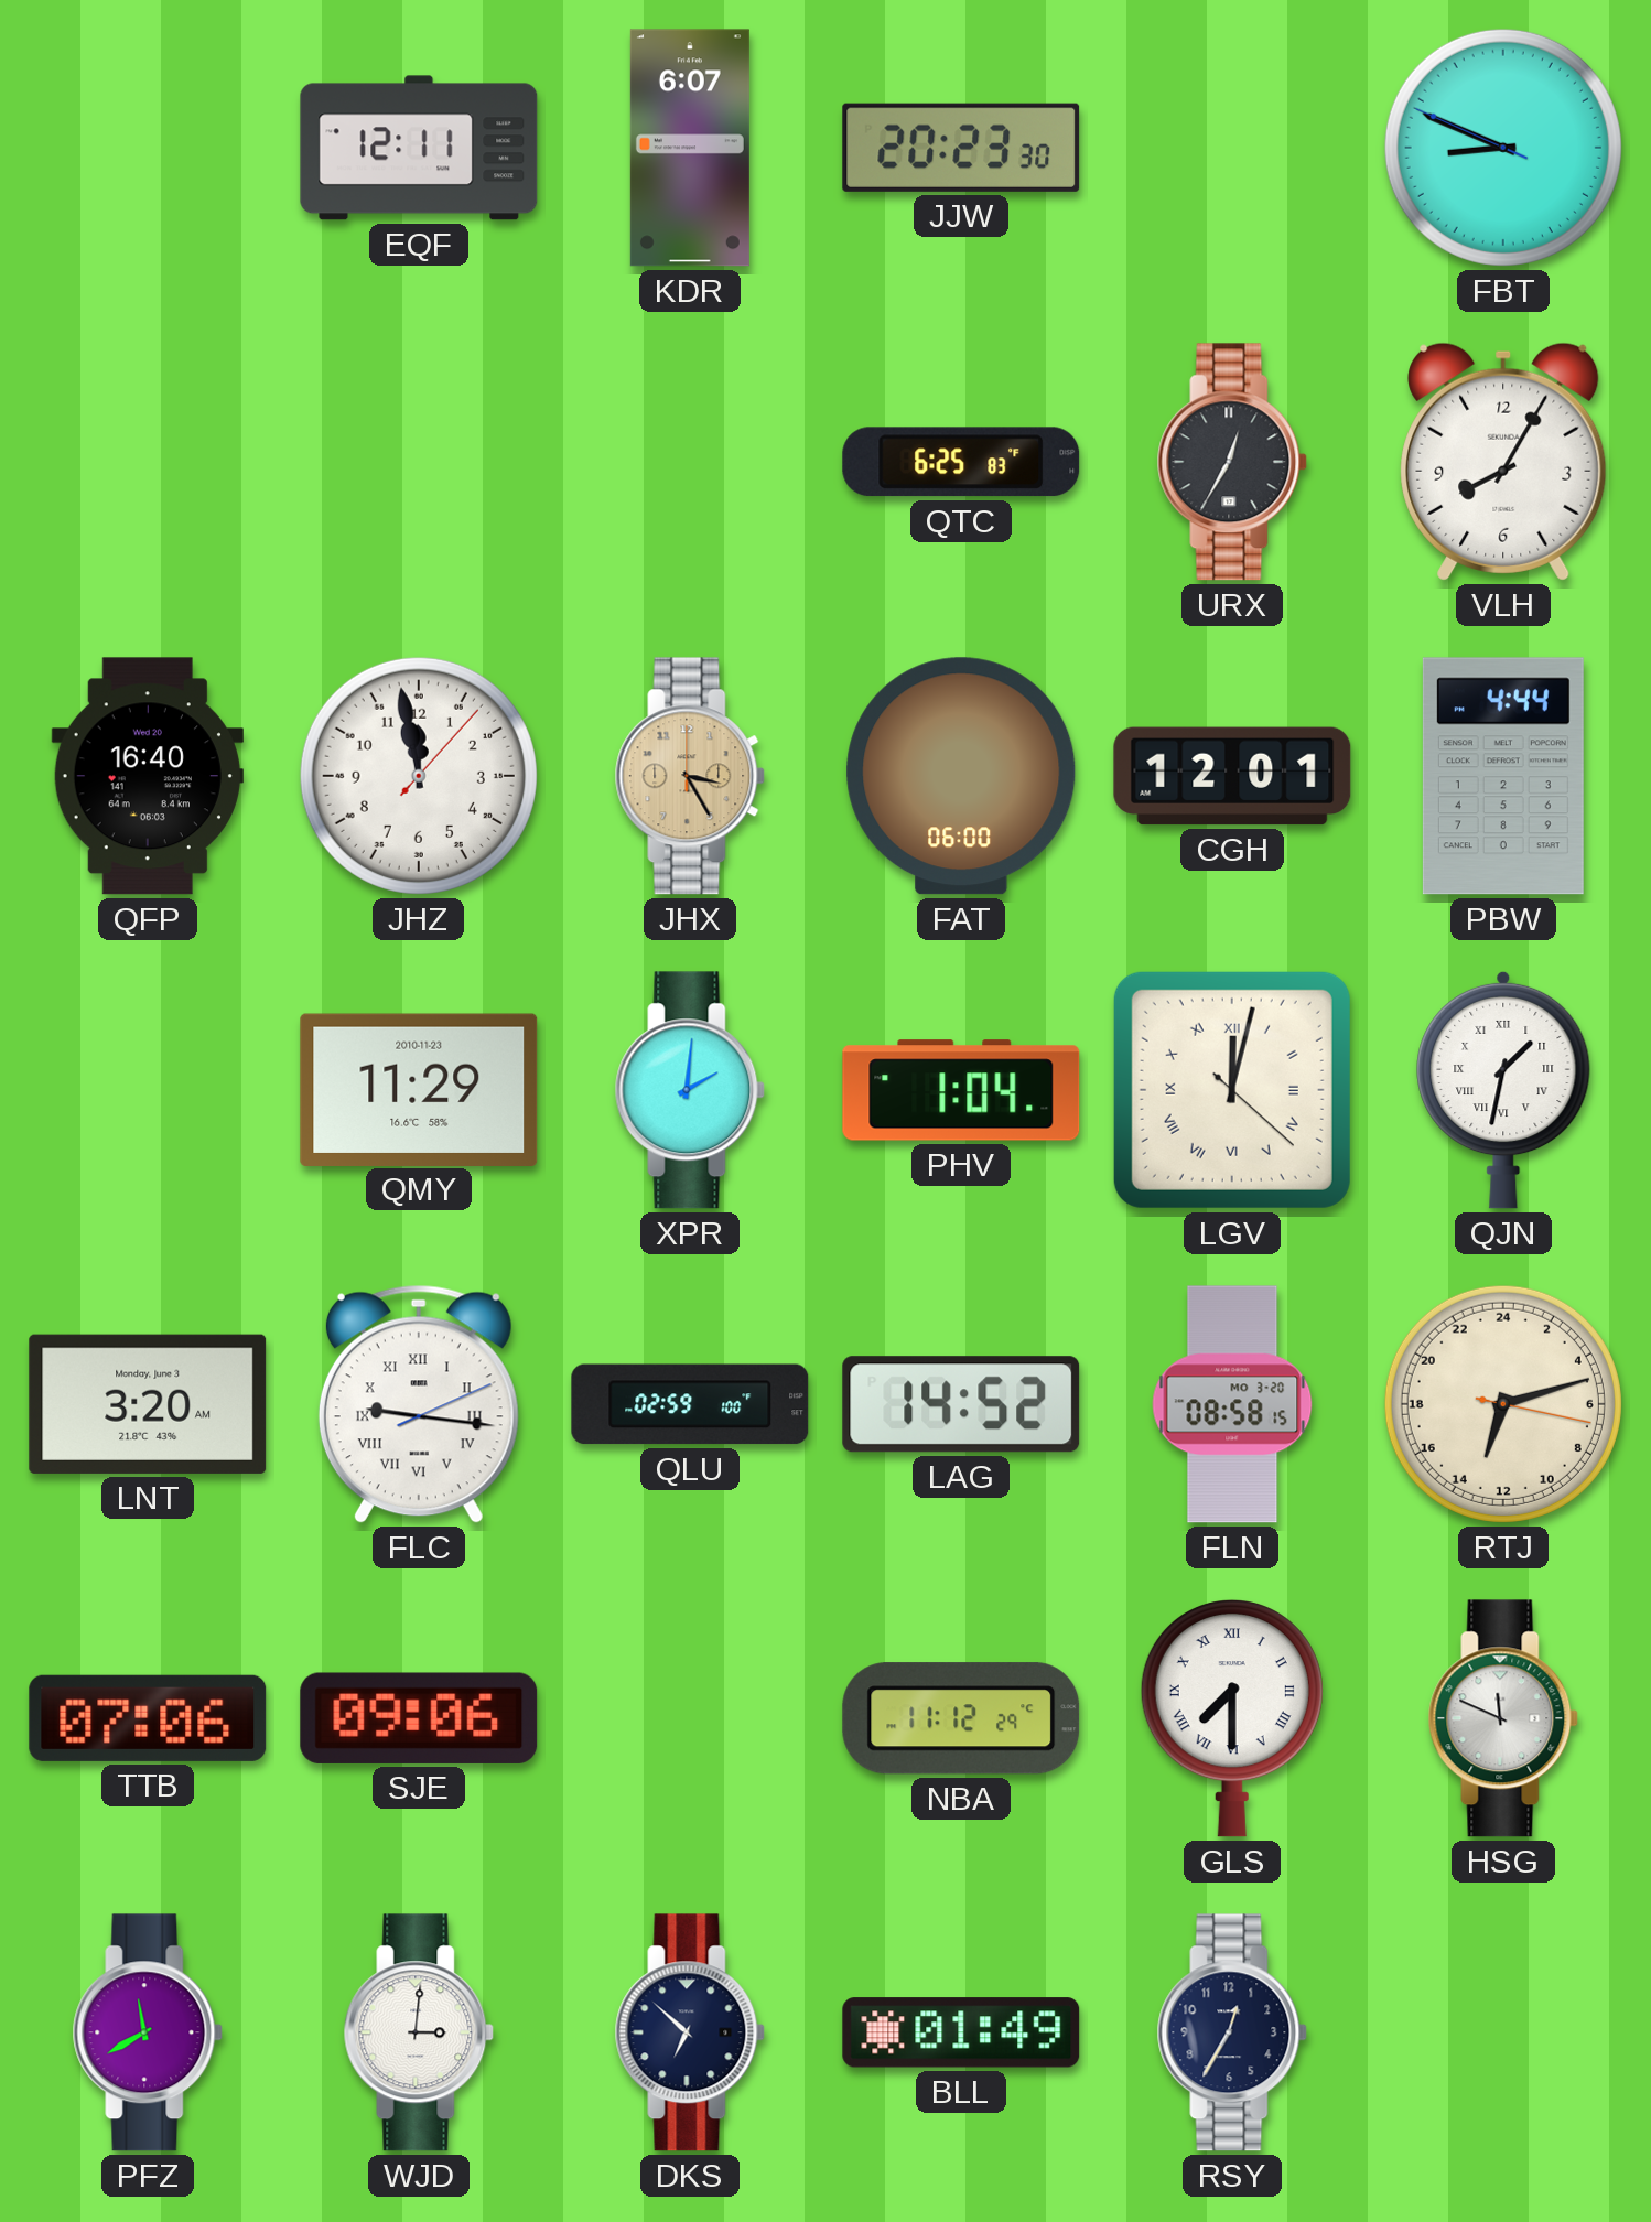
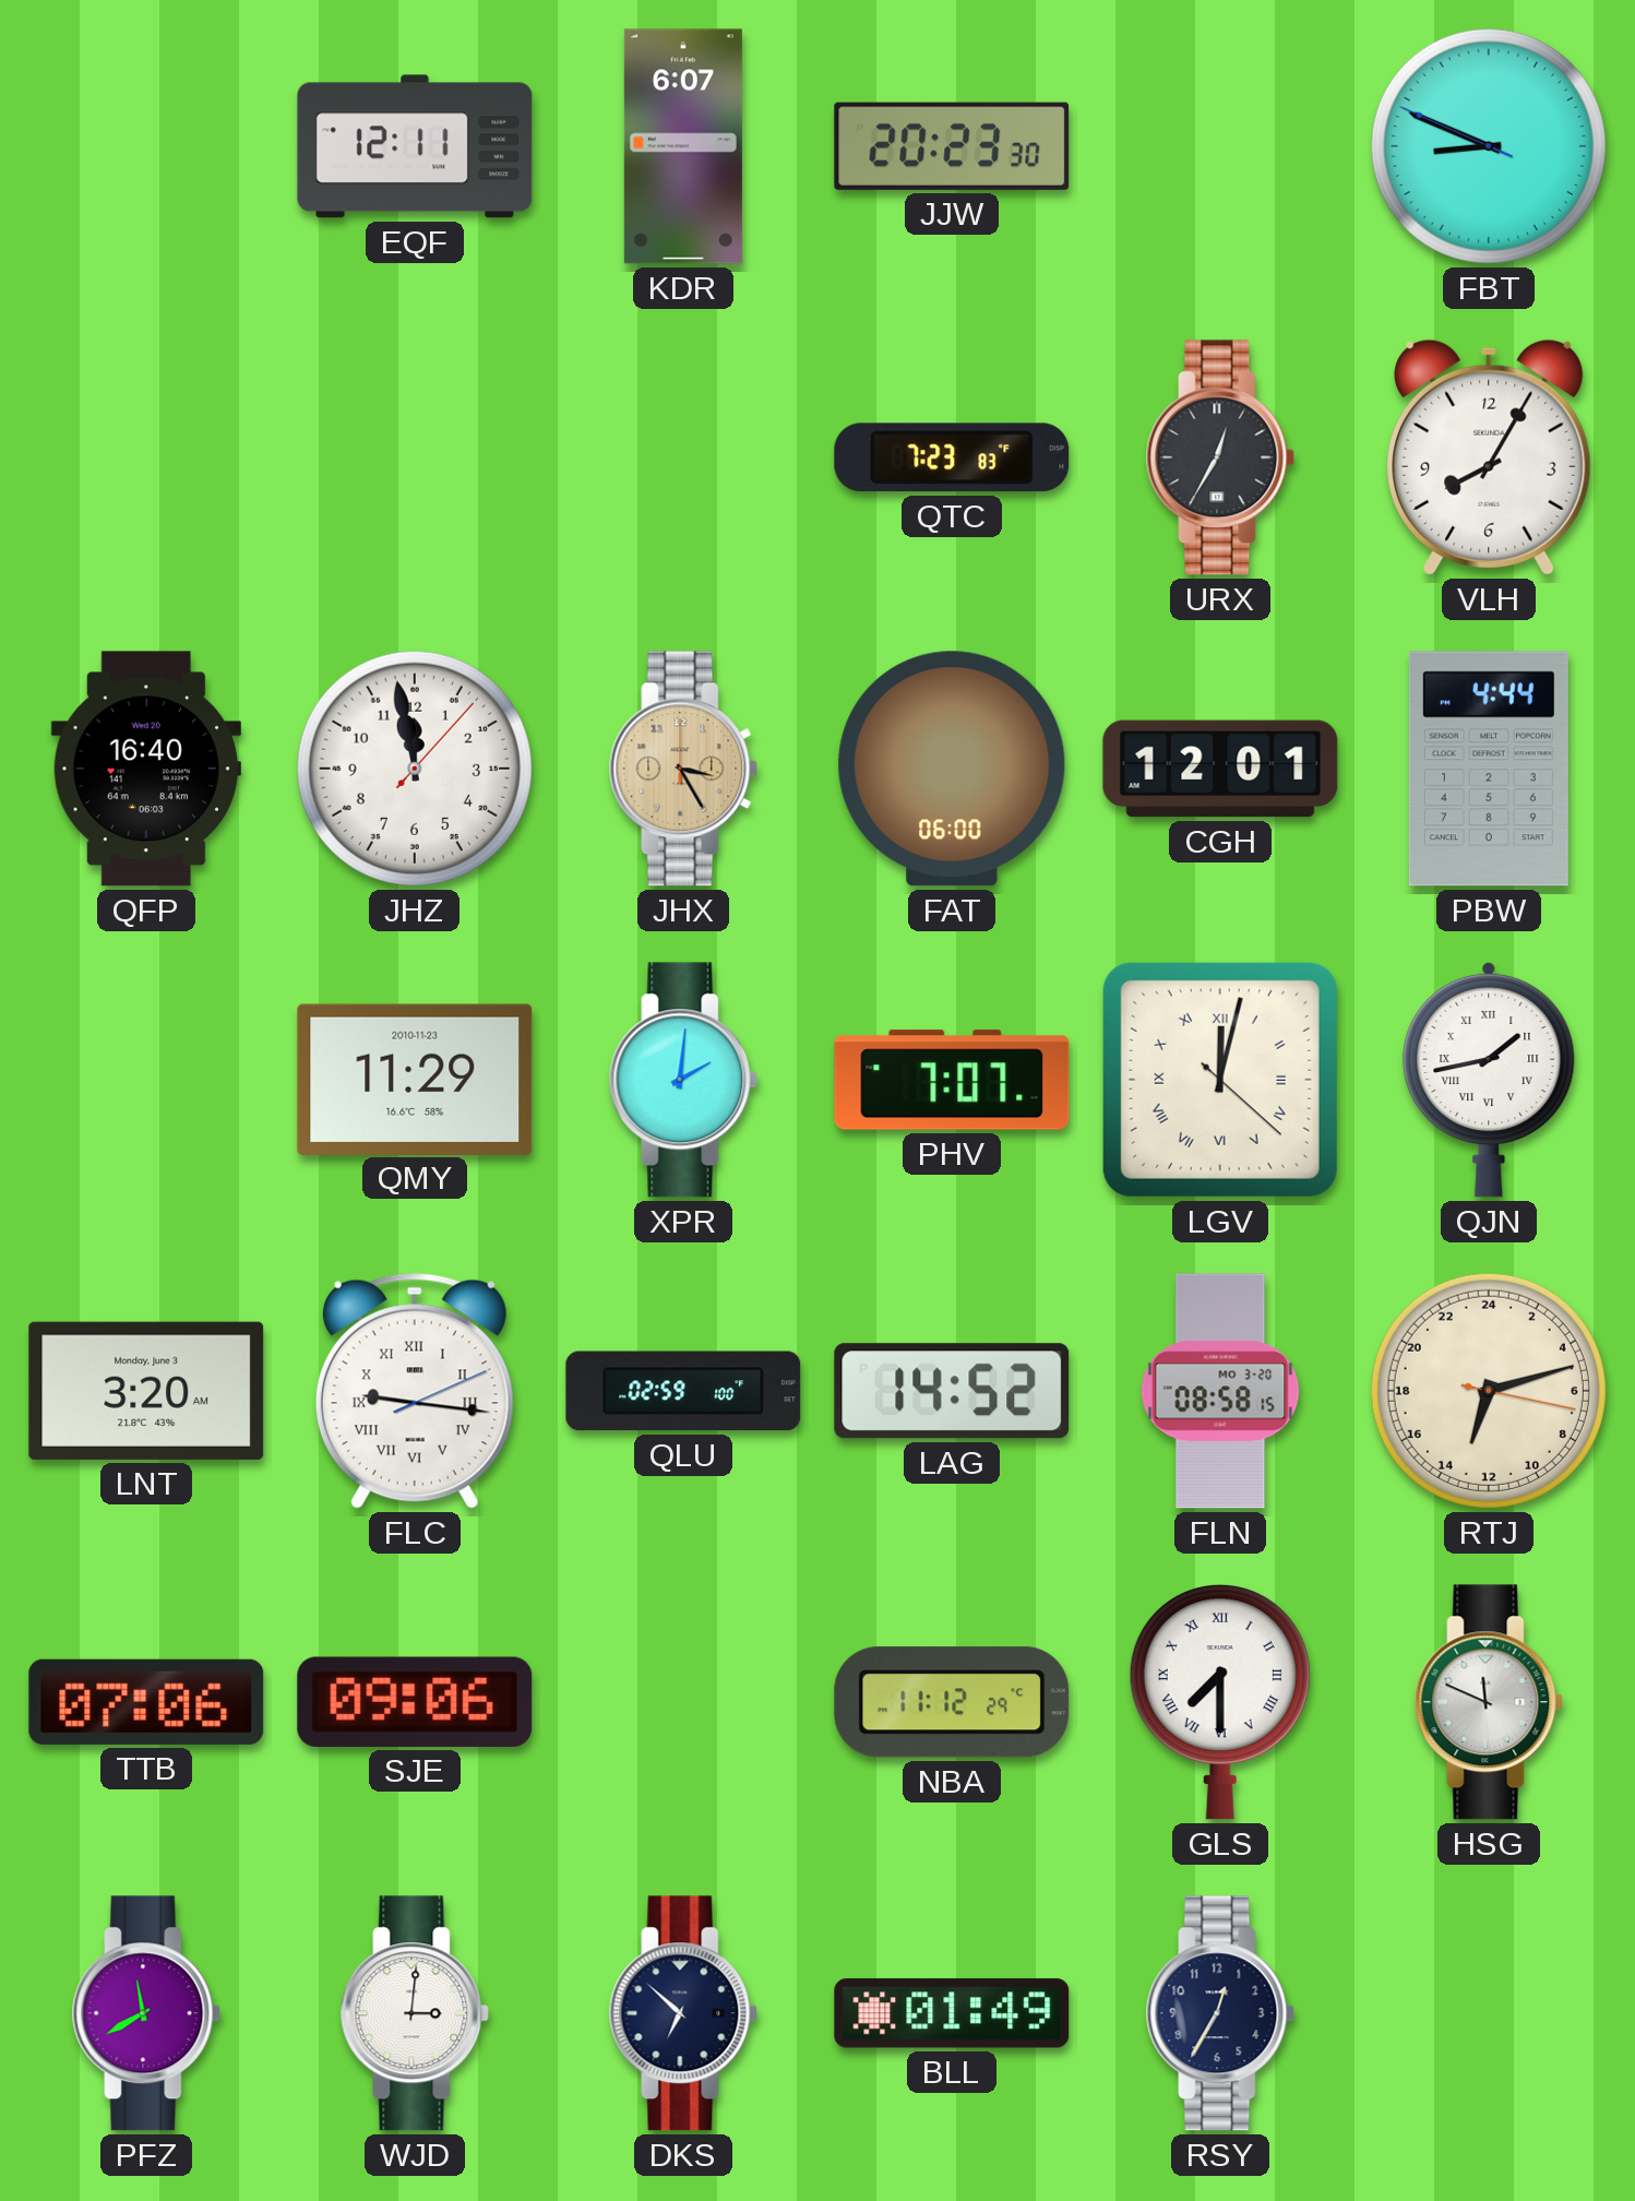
QTC: 6:25 -> 7:23 (952, 457)
PHV: 1:04 -> 7:07 (952, 1080)
QJN: 1:32 -> 1:43 (1489, 1080)
